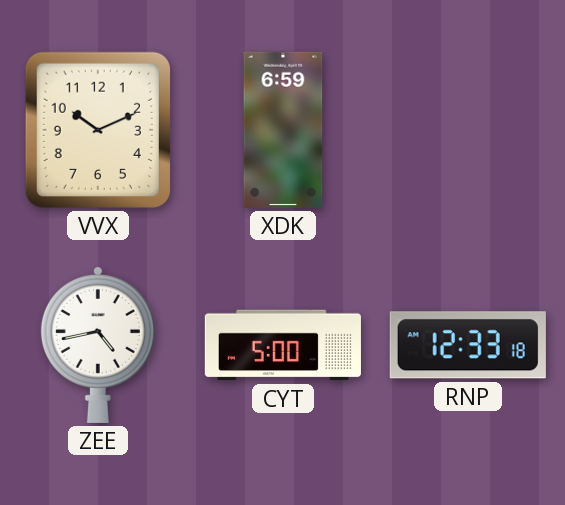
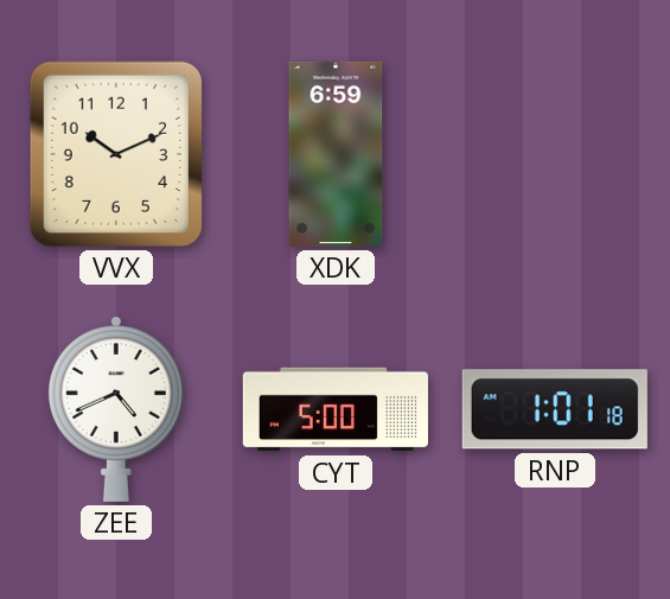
ZEE: 4:43 -> 4:41 (116, 408)
RNP: 12:33 -> 1:01 (555, 409)
